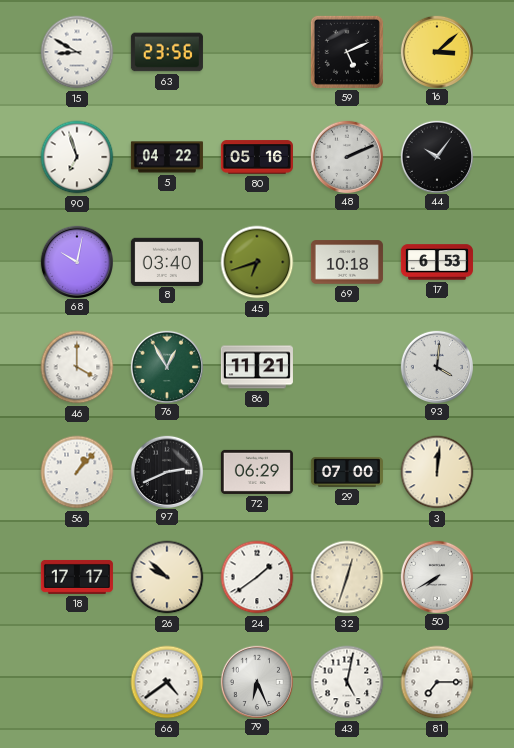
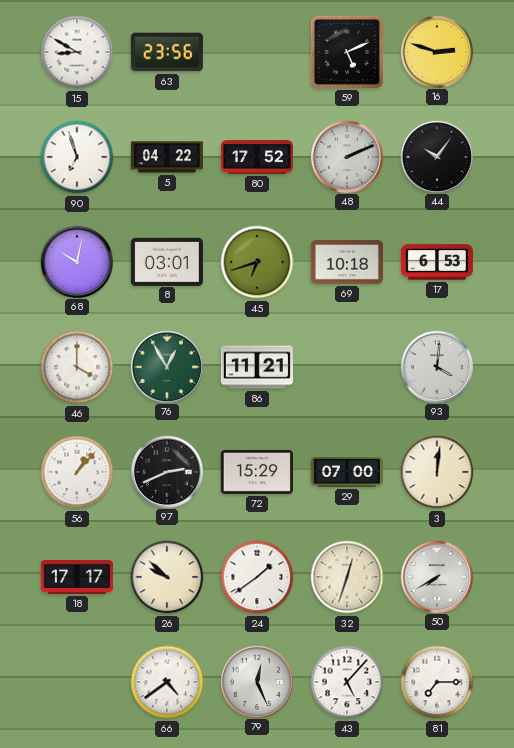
16: 3:08 -> 2:48 (436, 51)
80: 05:16 -> 17:52 (257, 157)
8: 03:40 -> 03:01 (167, 261)
72: 06:29 -> 15:29 (257, 472)
79: 6:26 -> 12:26 (256, 681)
43: 5:02 -> 5:07 (347, 682)
